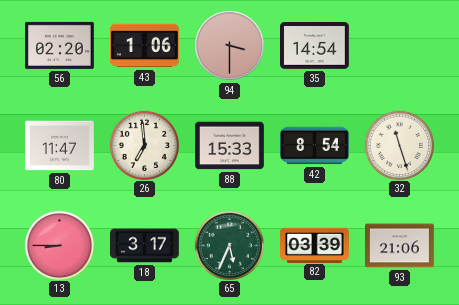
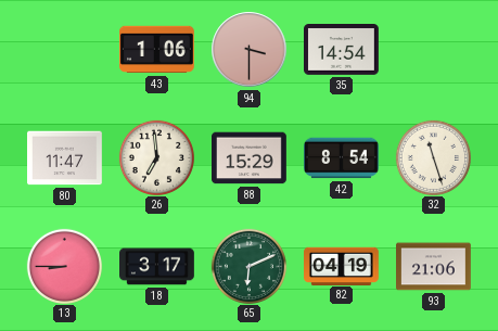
56: 02:20 -> none (60, 45)
88: 15:33 -> 15:29 (250, 158)
65: 5:34 -> 6:11 (248, 266)
82: 03:39 -> 04:19 (342, 266)
